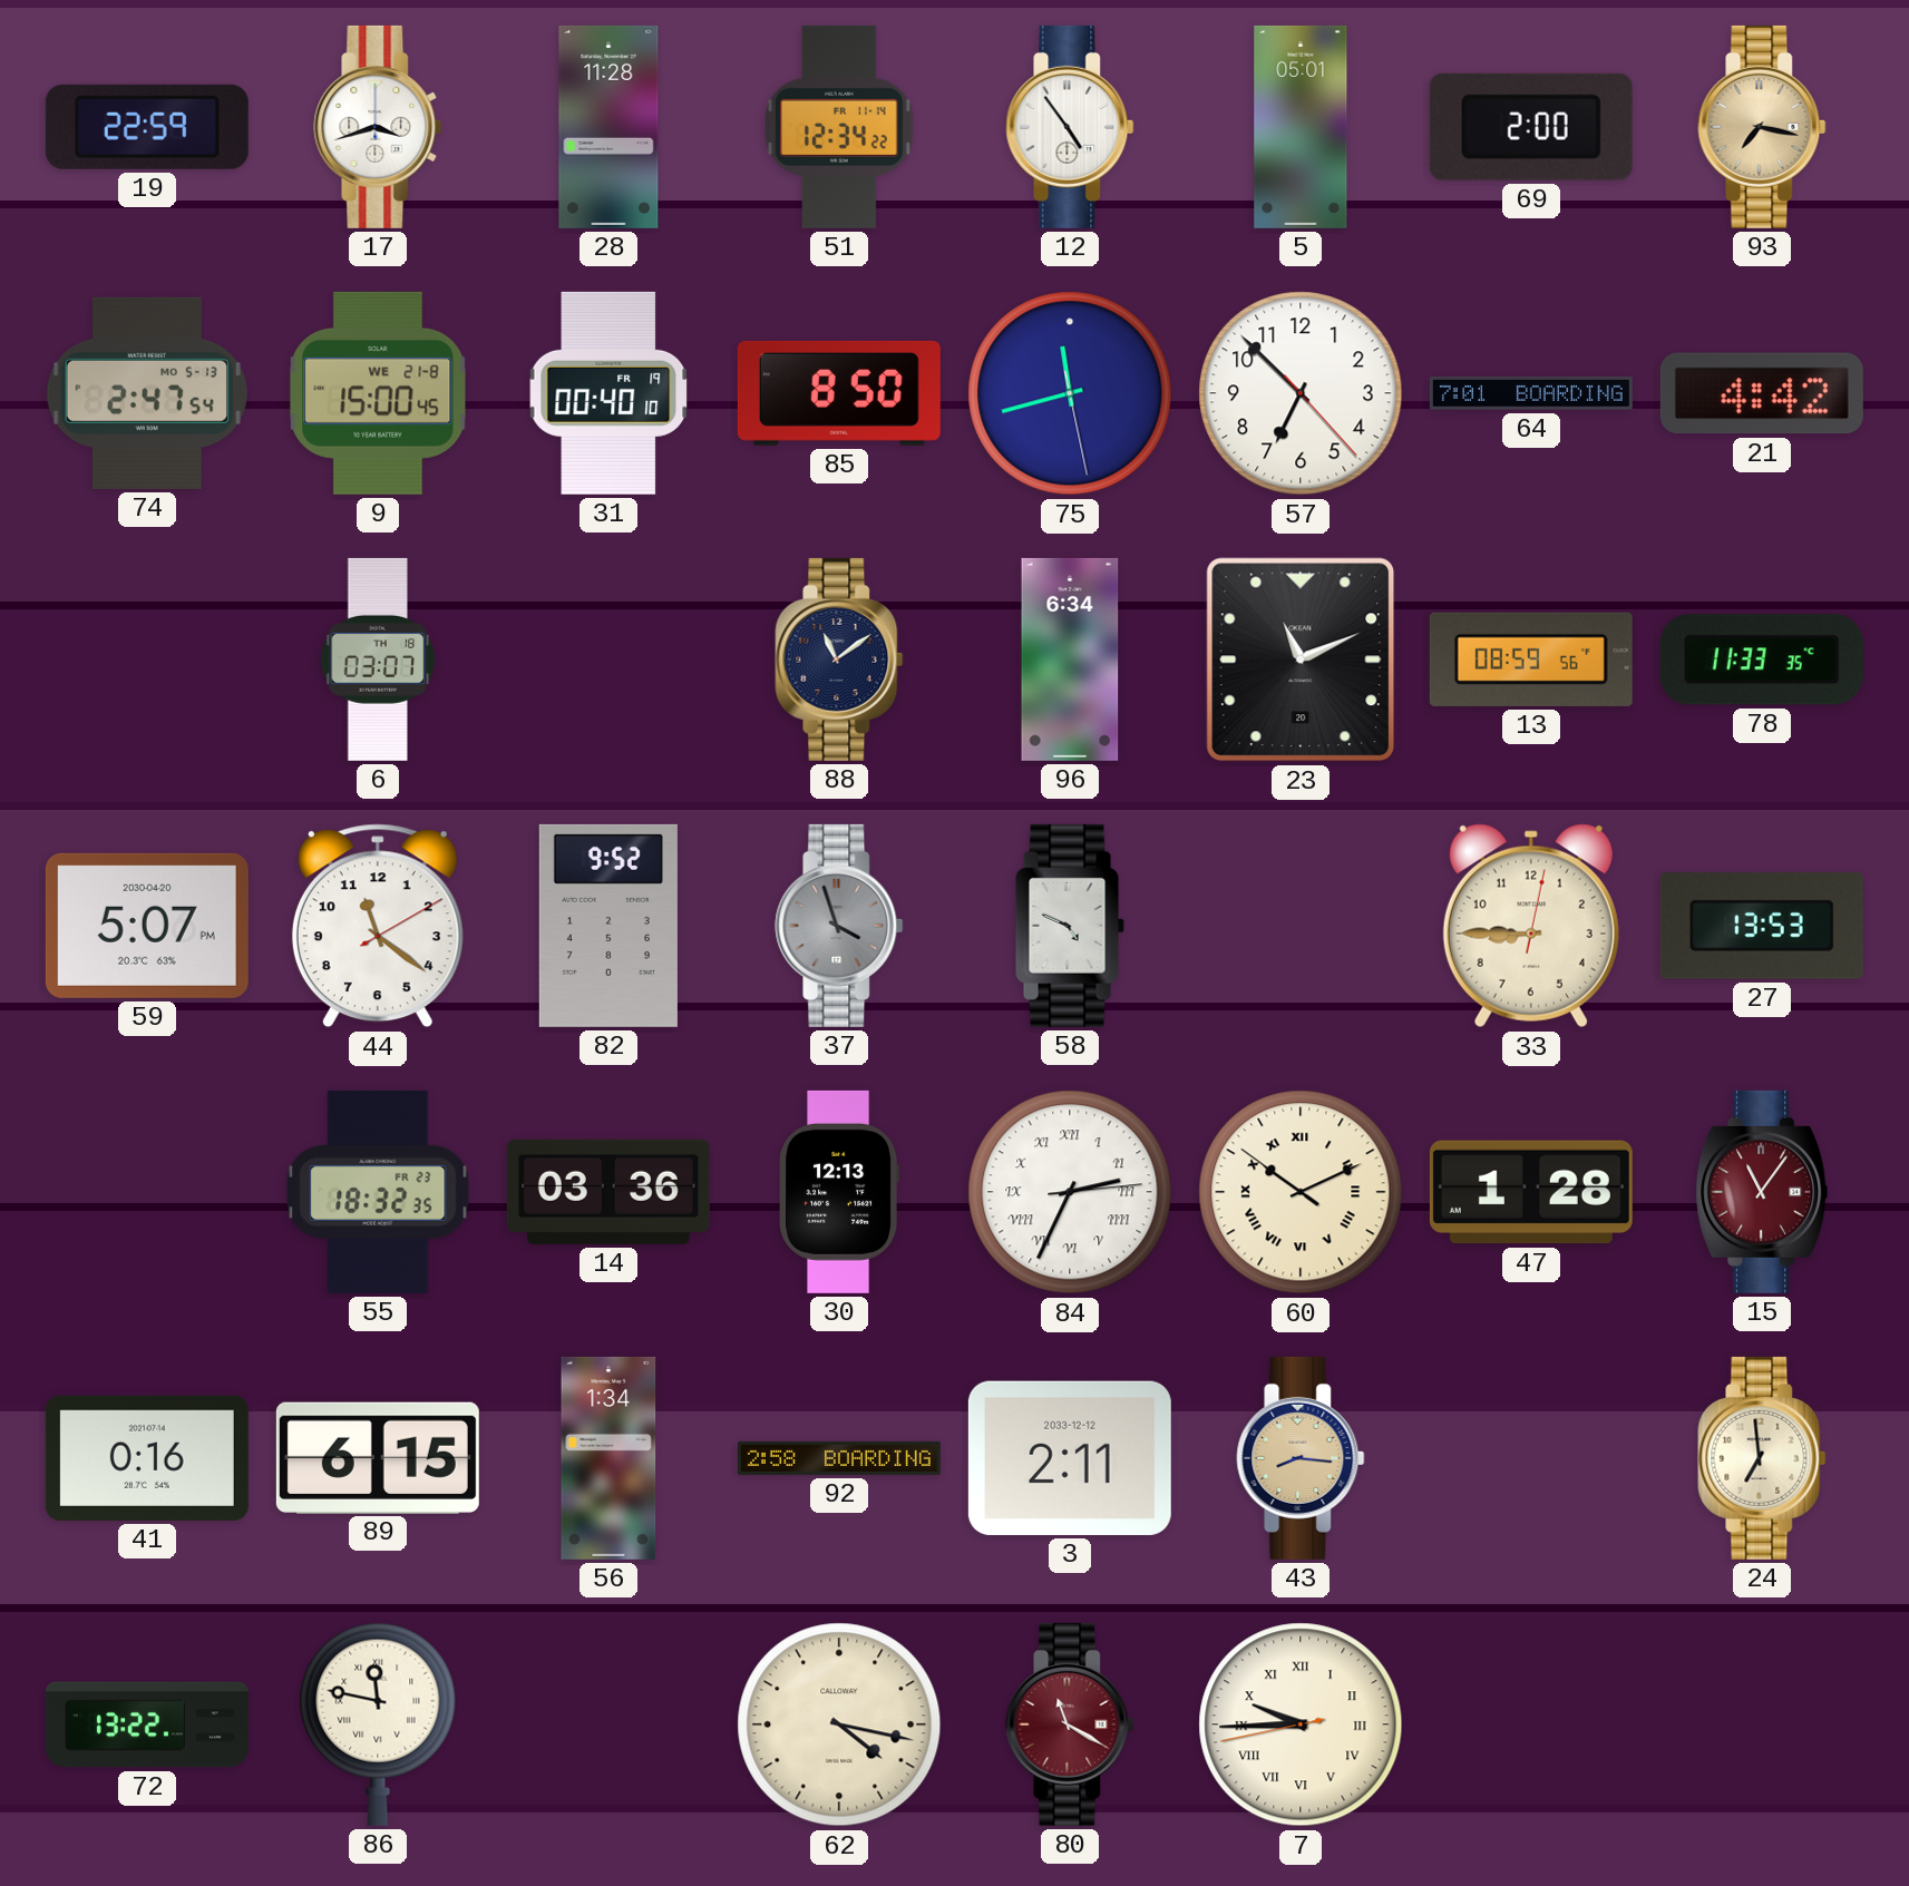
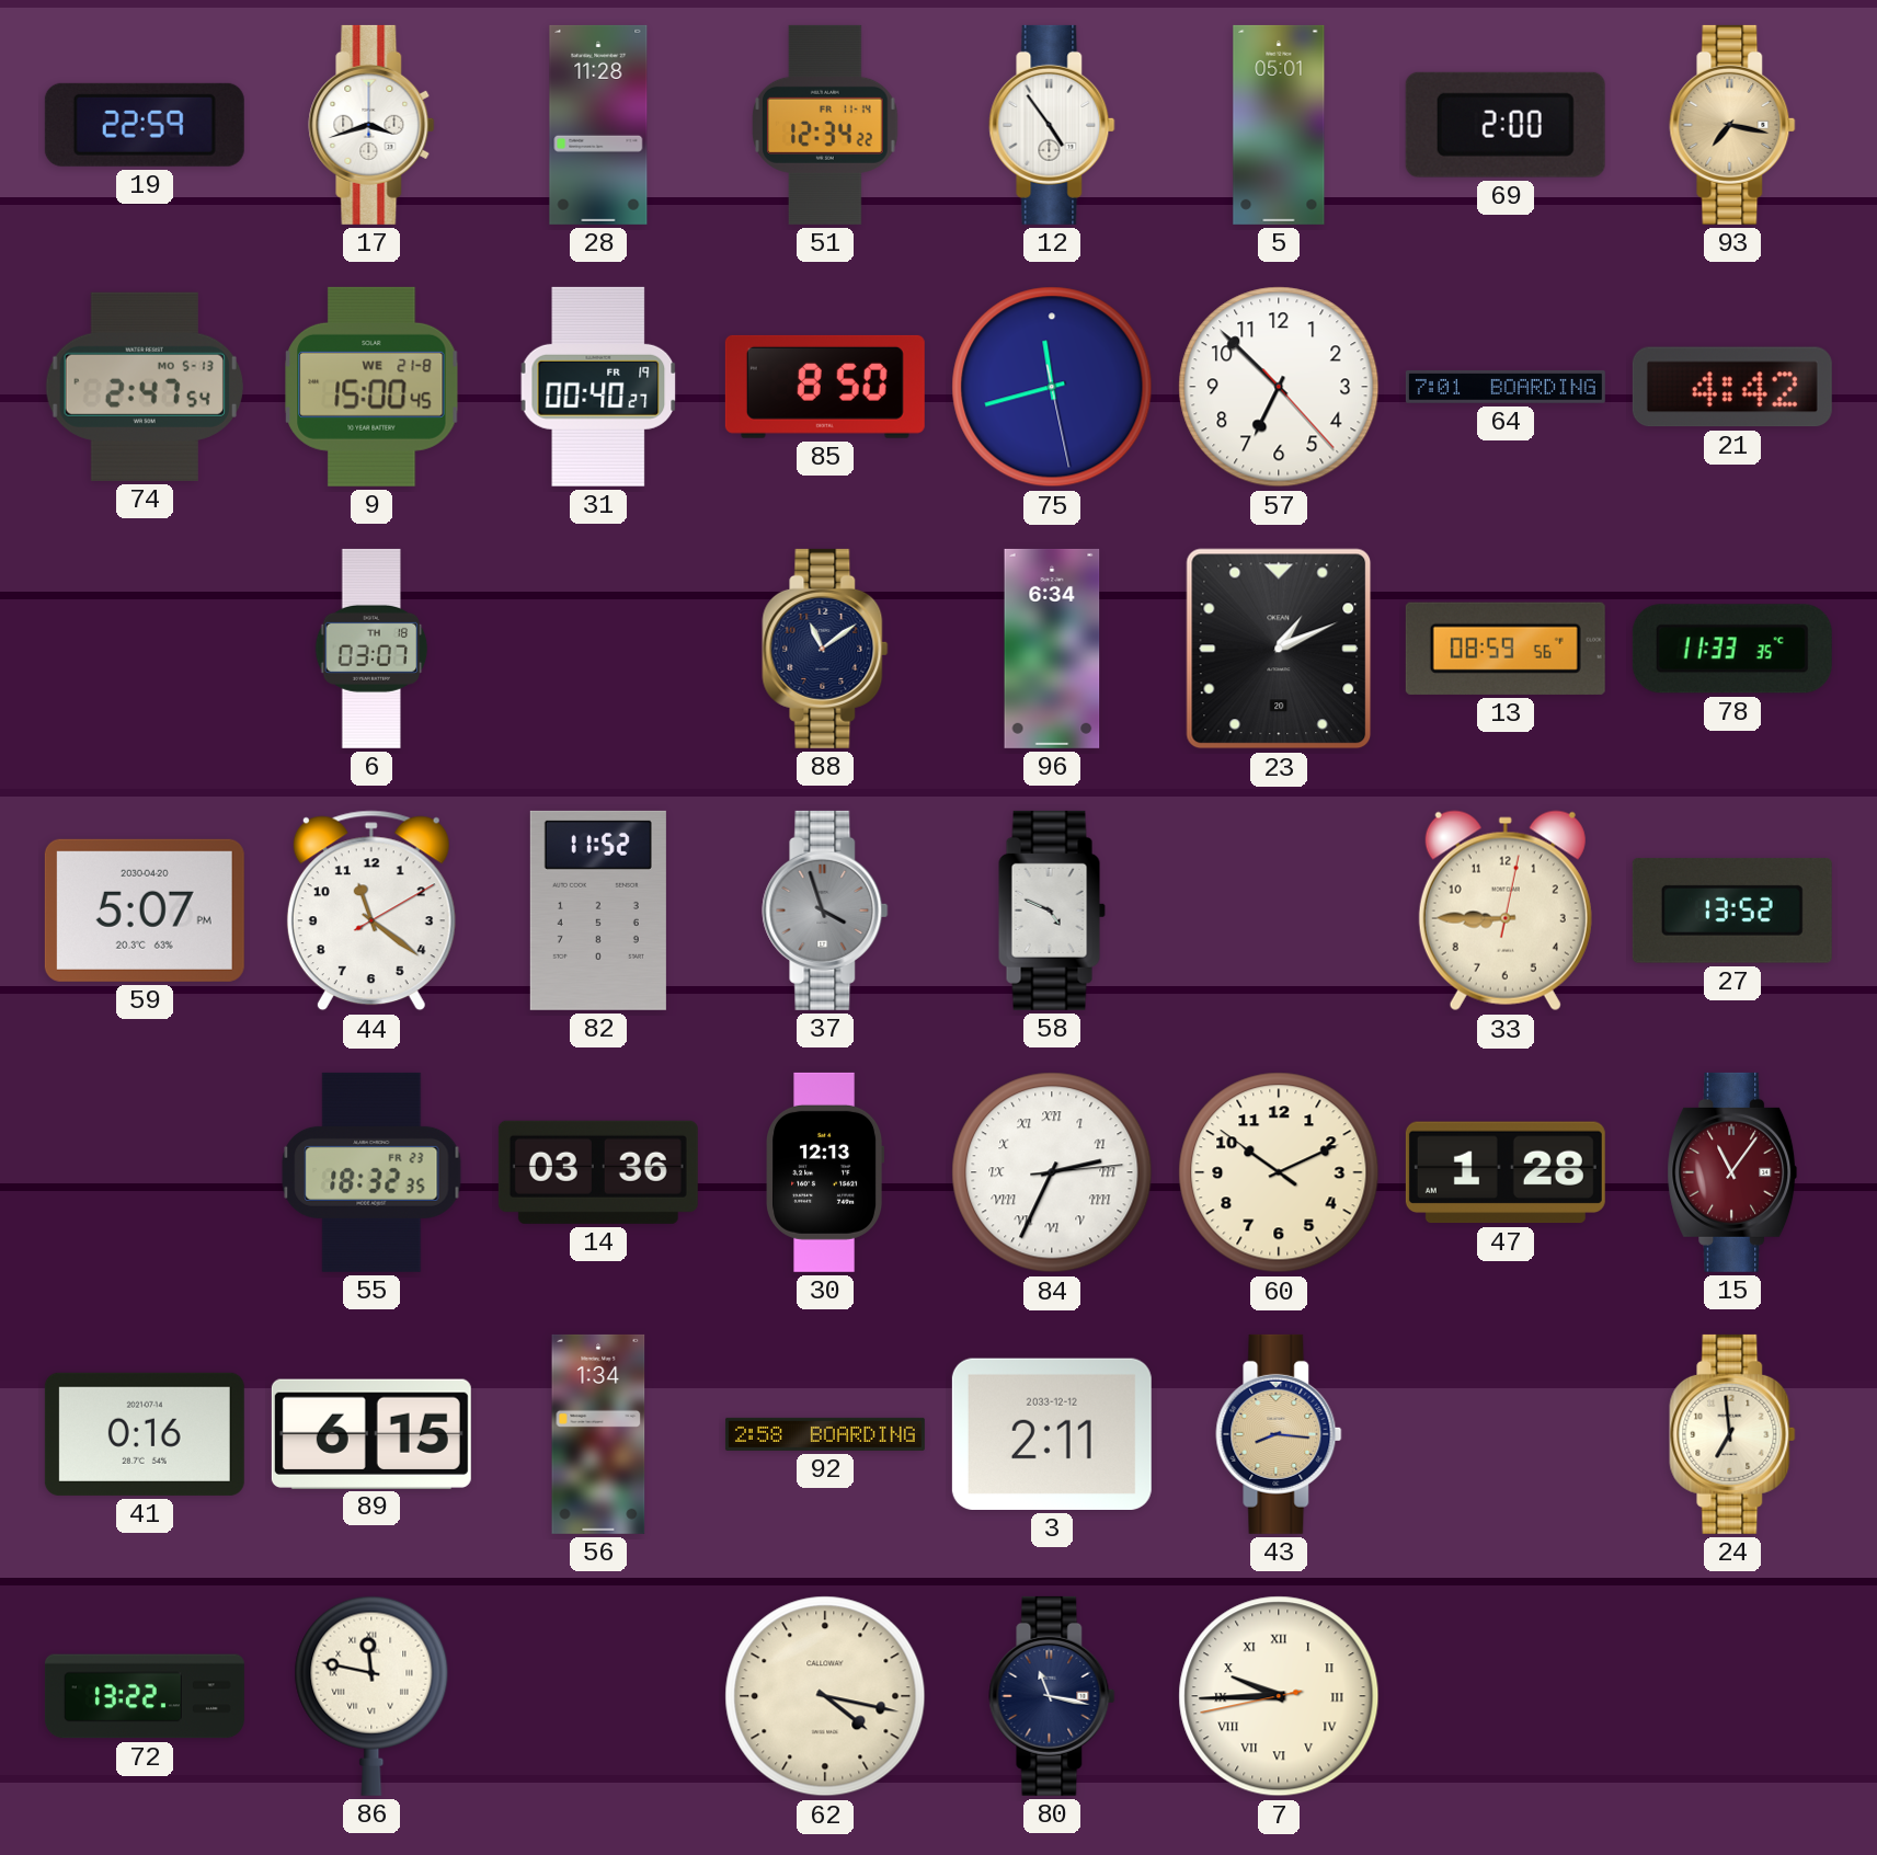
31: 00:40:10 -> 00:40:27 (598, 387)
23: 11:11 -> 1:11 (1279, 649)
82: 9:52 -> 11:52 (598, 911)
27: 13:53 -> 13:52 (1732, 911)
60 numerals: Roman -> Arabic (1279, 1172)
80: 11:20 -> 11:17 (1052, 1696)
80 dial: burgundy -> navy (1052, 1696)
